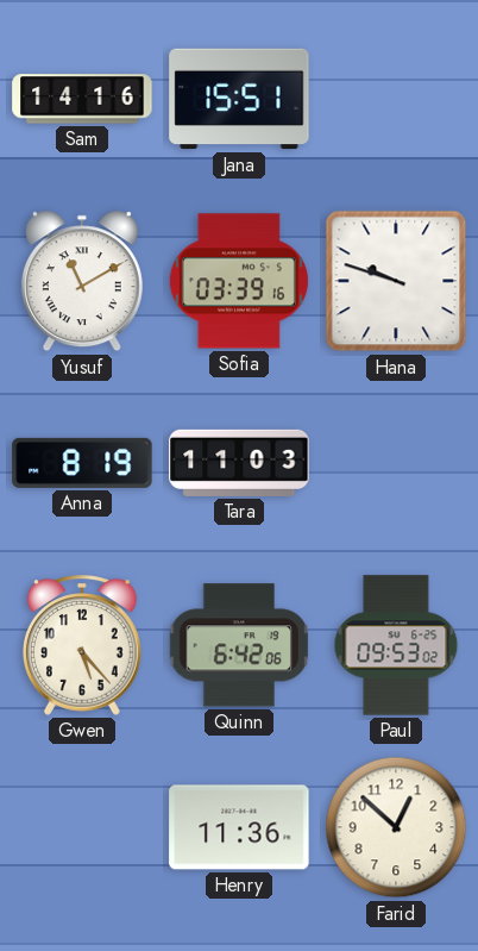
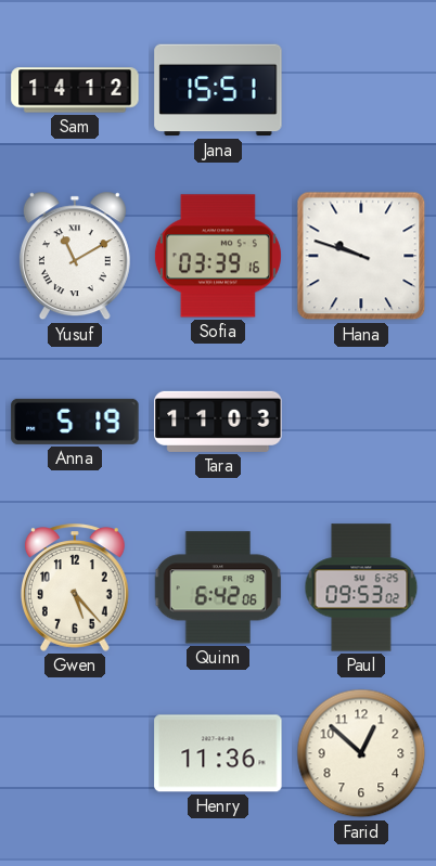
Sam: 14:16 -> 14:12 (75, 90)
Anna: 8:19 -> 5:19 (75, 422)
